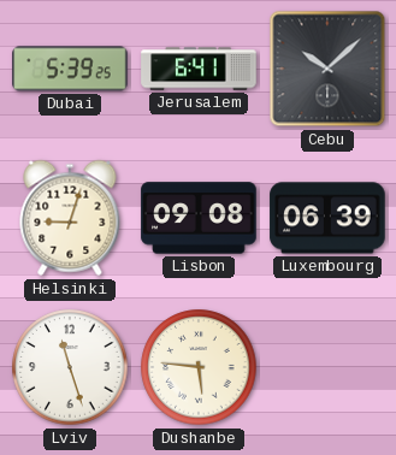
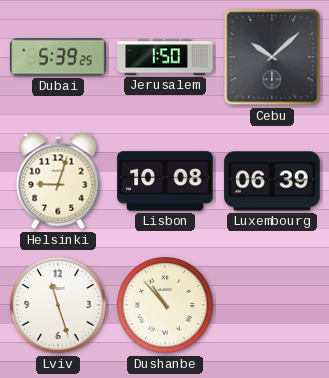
Jerusalem: 6:41 -> 1:50 (165, 57)
Lisbon: 09:08 -> 10:08 (165, 181)
Dushanbe: 5:46 -> 10:53 (165, 305)
